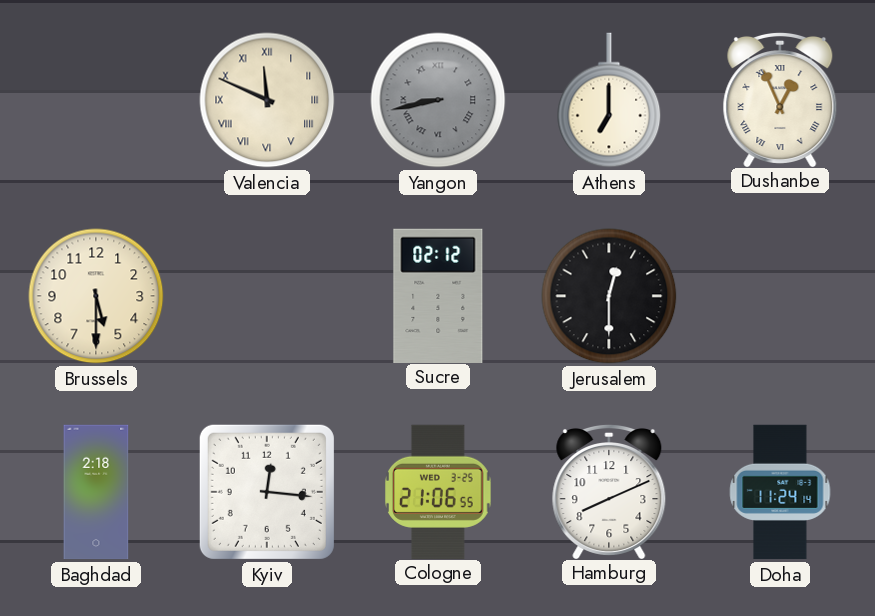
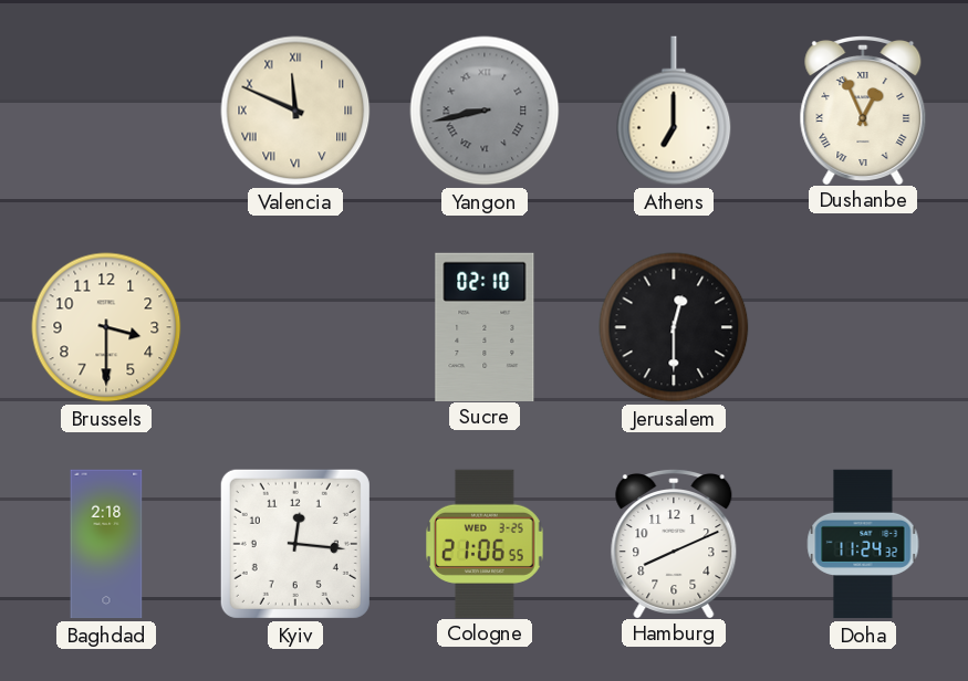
Brussels: 5:30 -> 3:30 (106, 327)
Sucre: 02:12 -> 02:10 (485, 326)
Doha: 11:24:14 -> 11:24:32 (863, 544)
